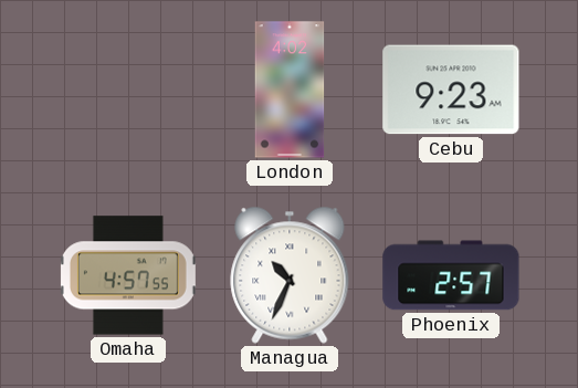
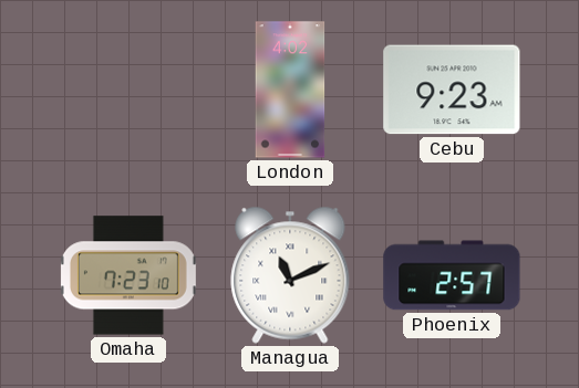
Omaha: 4:57 -> 7:23 (128, 275)
Managua: 10:34 -> 11:11 (290, 275)
